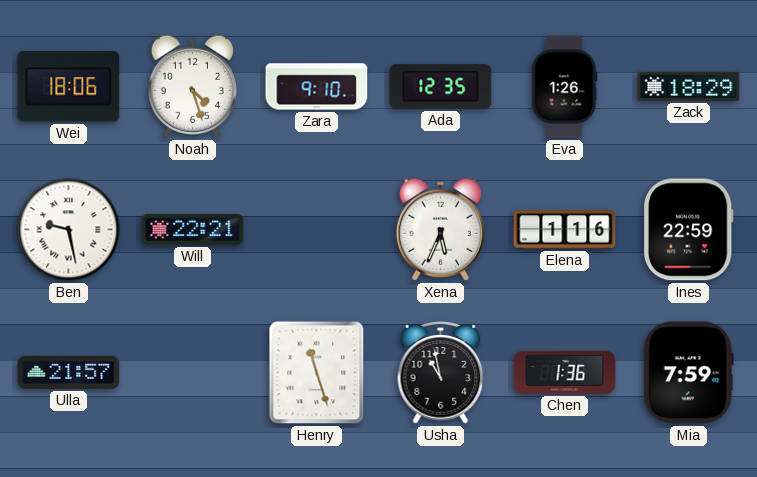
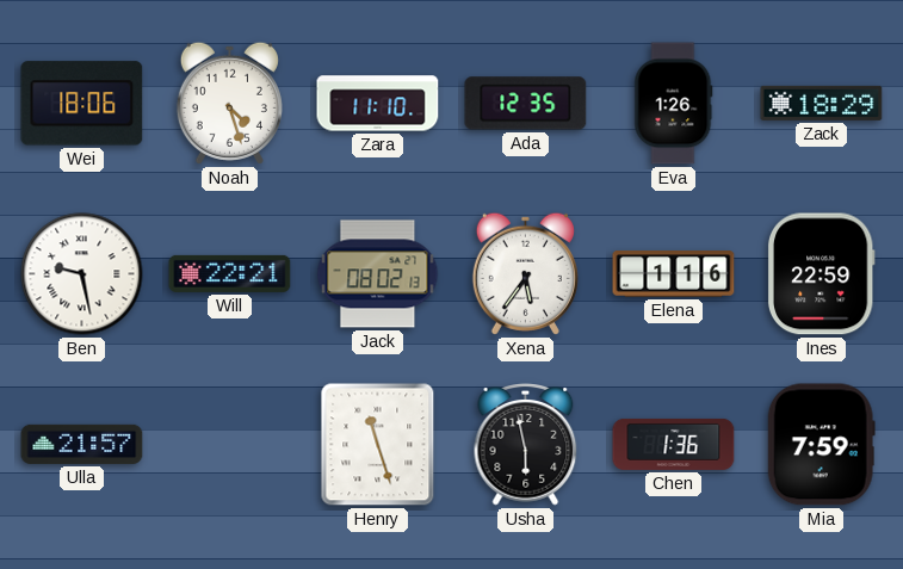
Zara: 9:10 -> 11:10 (378, 104)
Jack: none -> 08:02 (378, 274)
Xena: 5:34 -> 5:36 (525, 273)
Usha: 10:58 -> 5:58 (526, 445)
